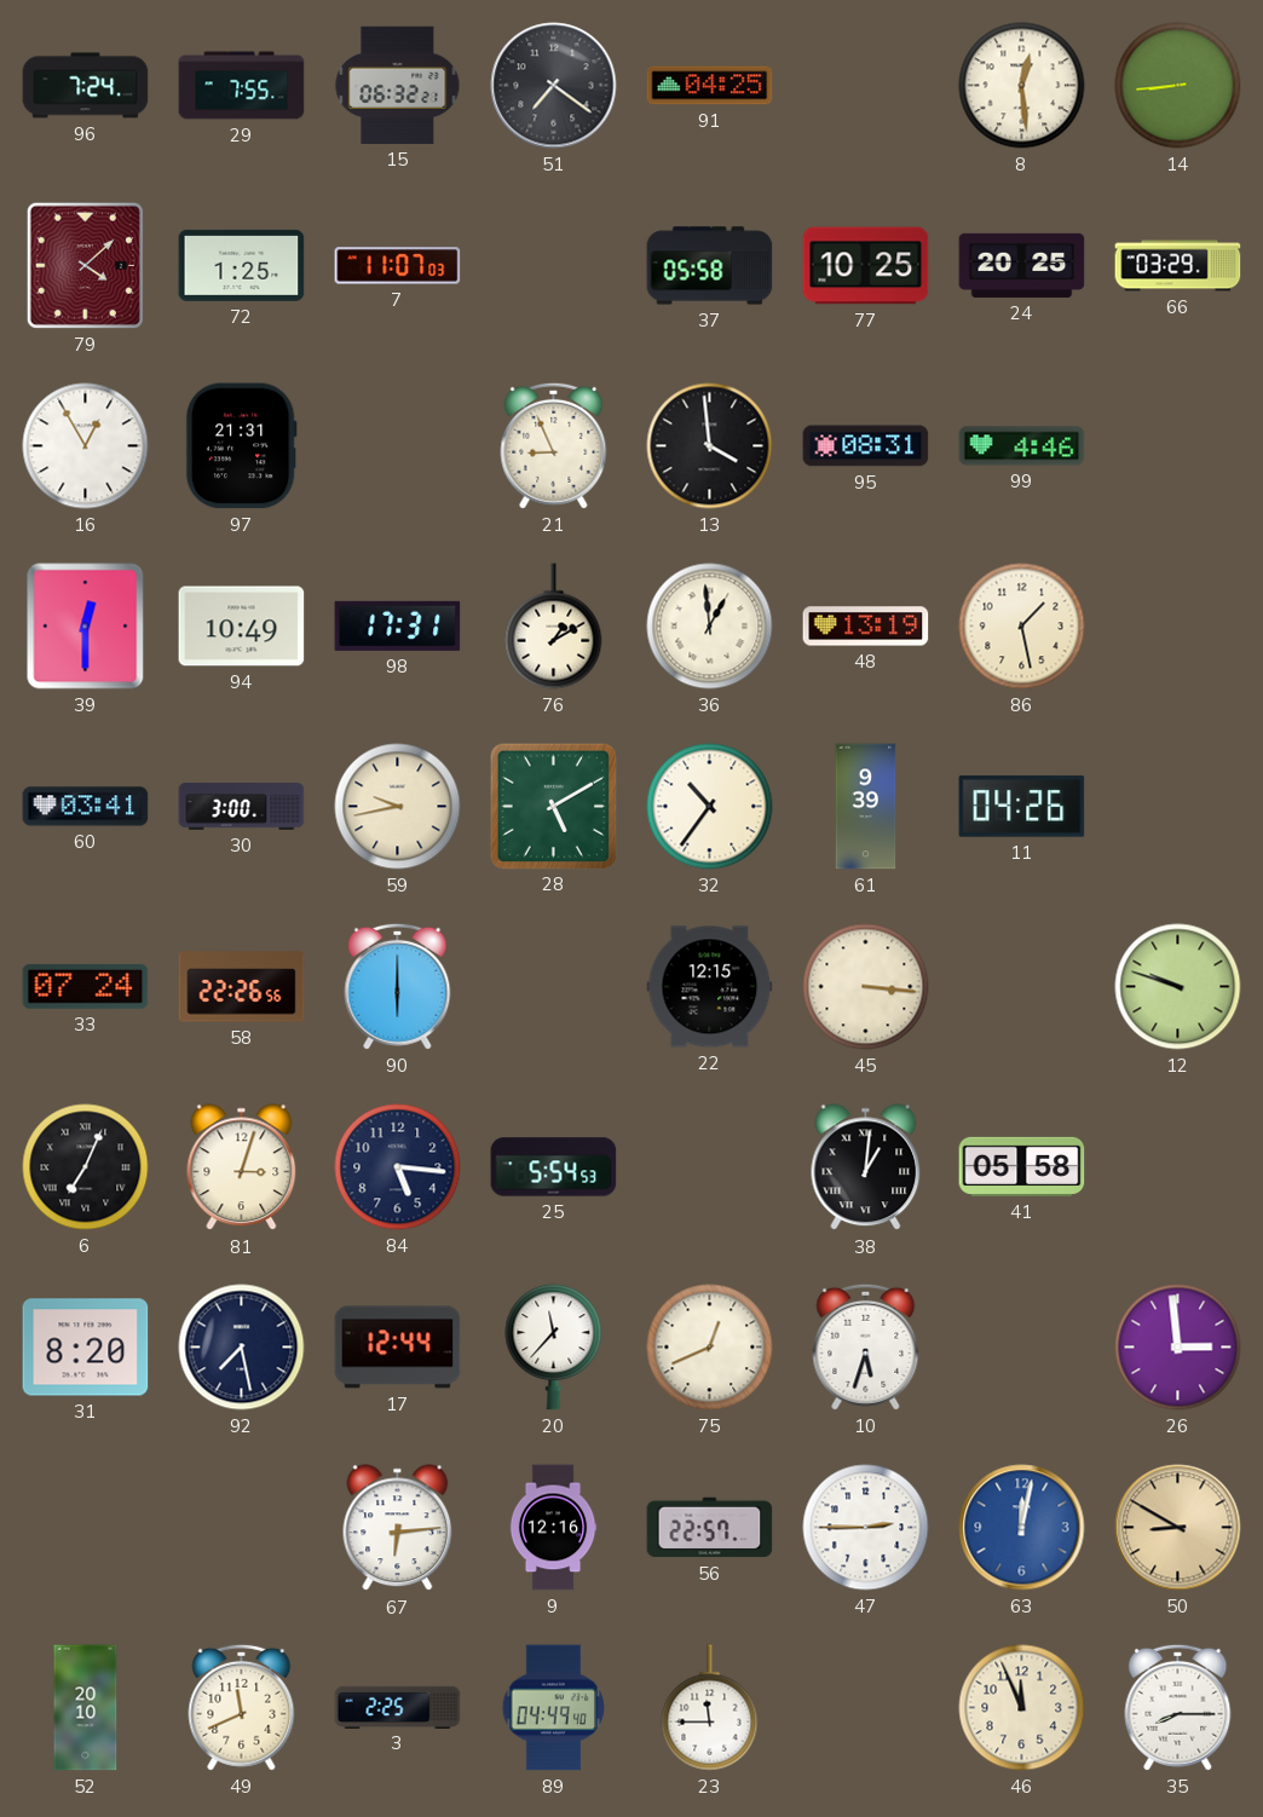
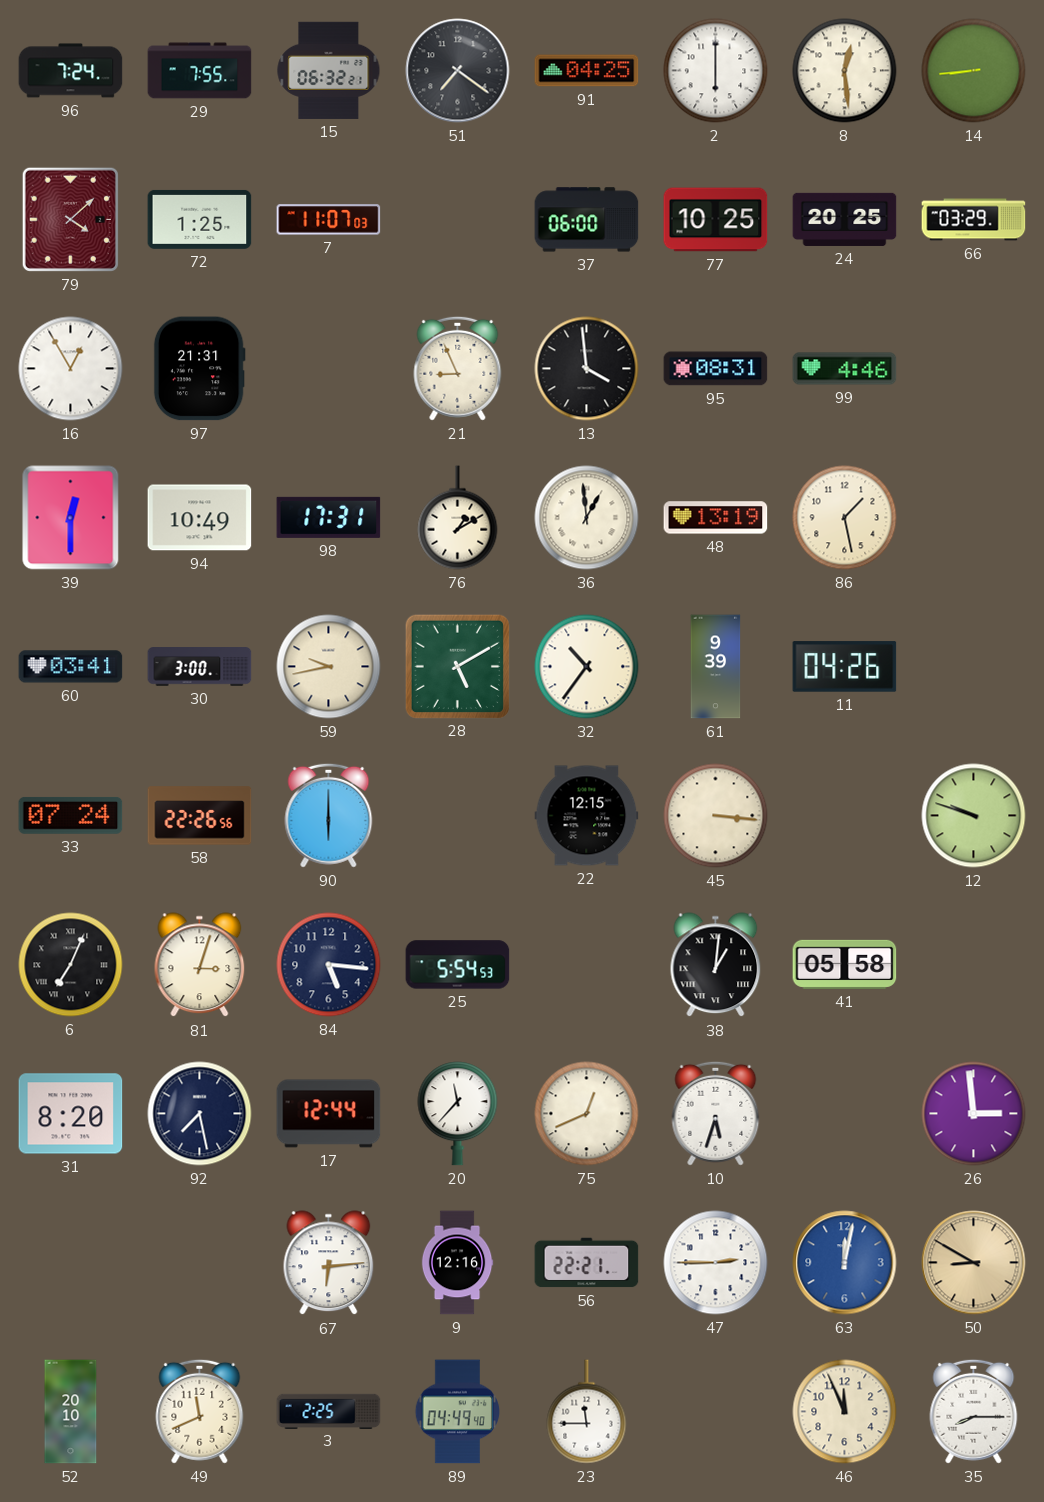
2: none -> 6:00 (716, 71)
37: 05:58 -> 06:00 (587, 220)
56: 22:57 -> 22:21 (587, 1263)
